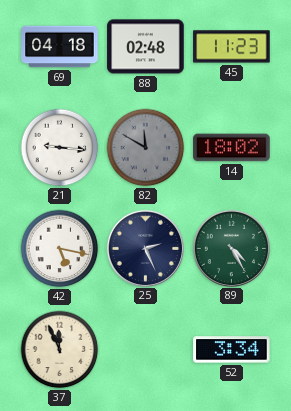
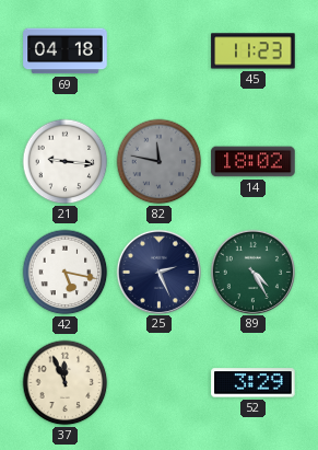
88: 02:48 -> none (146, 47)
82: 11:50 -> 11:47 (160, 162)
52: 3:34 -> 3:29 (254, 383)
